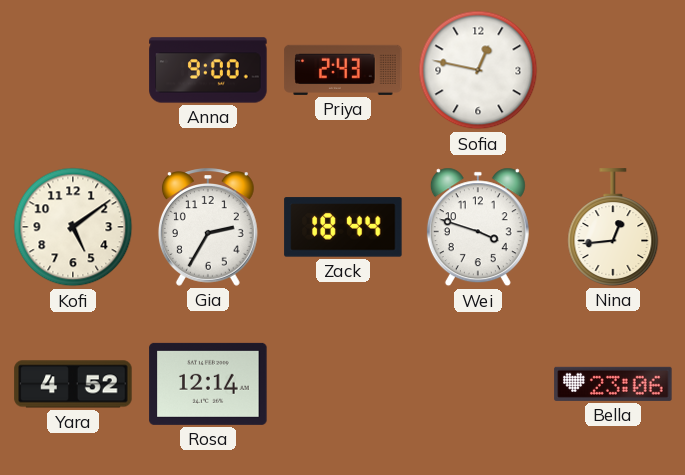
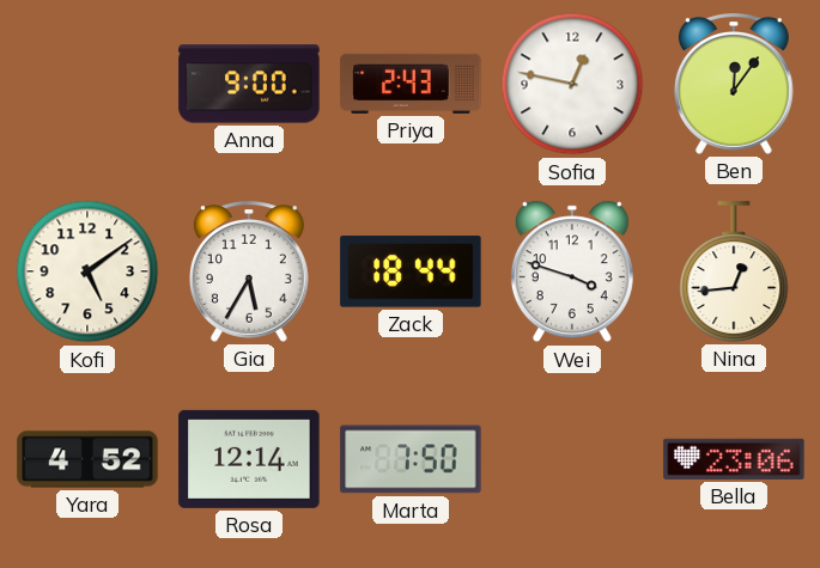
Ben: none -> 12:06 (734, 84)
Gia: 2:35 -> 5:35 (249, 271)
Marta: none -> 7:50 (411, 459)
